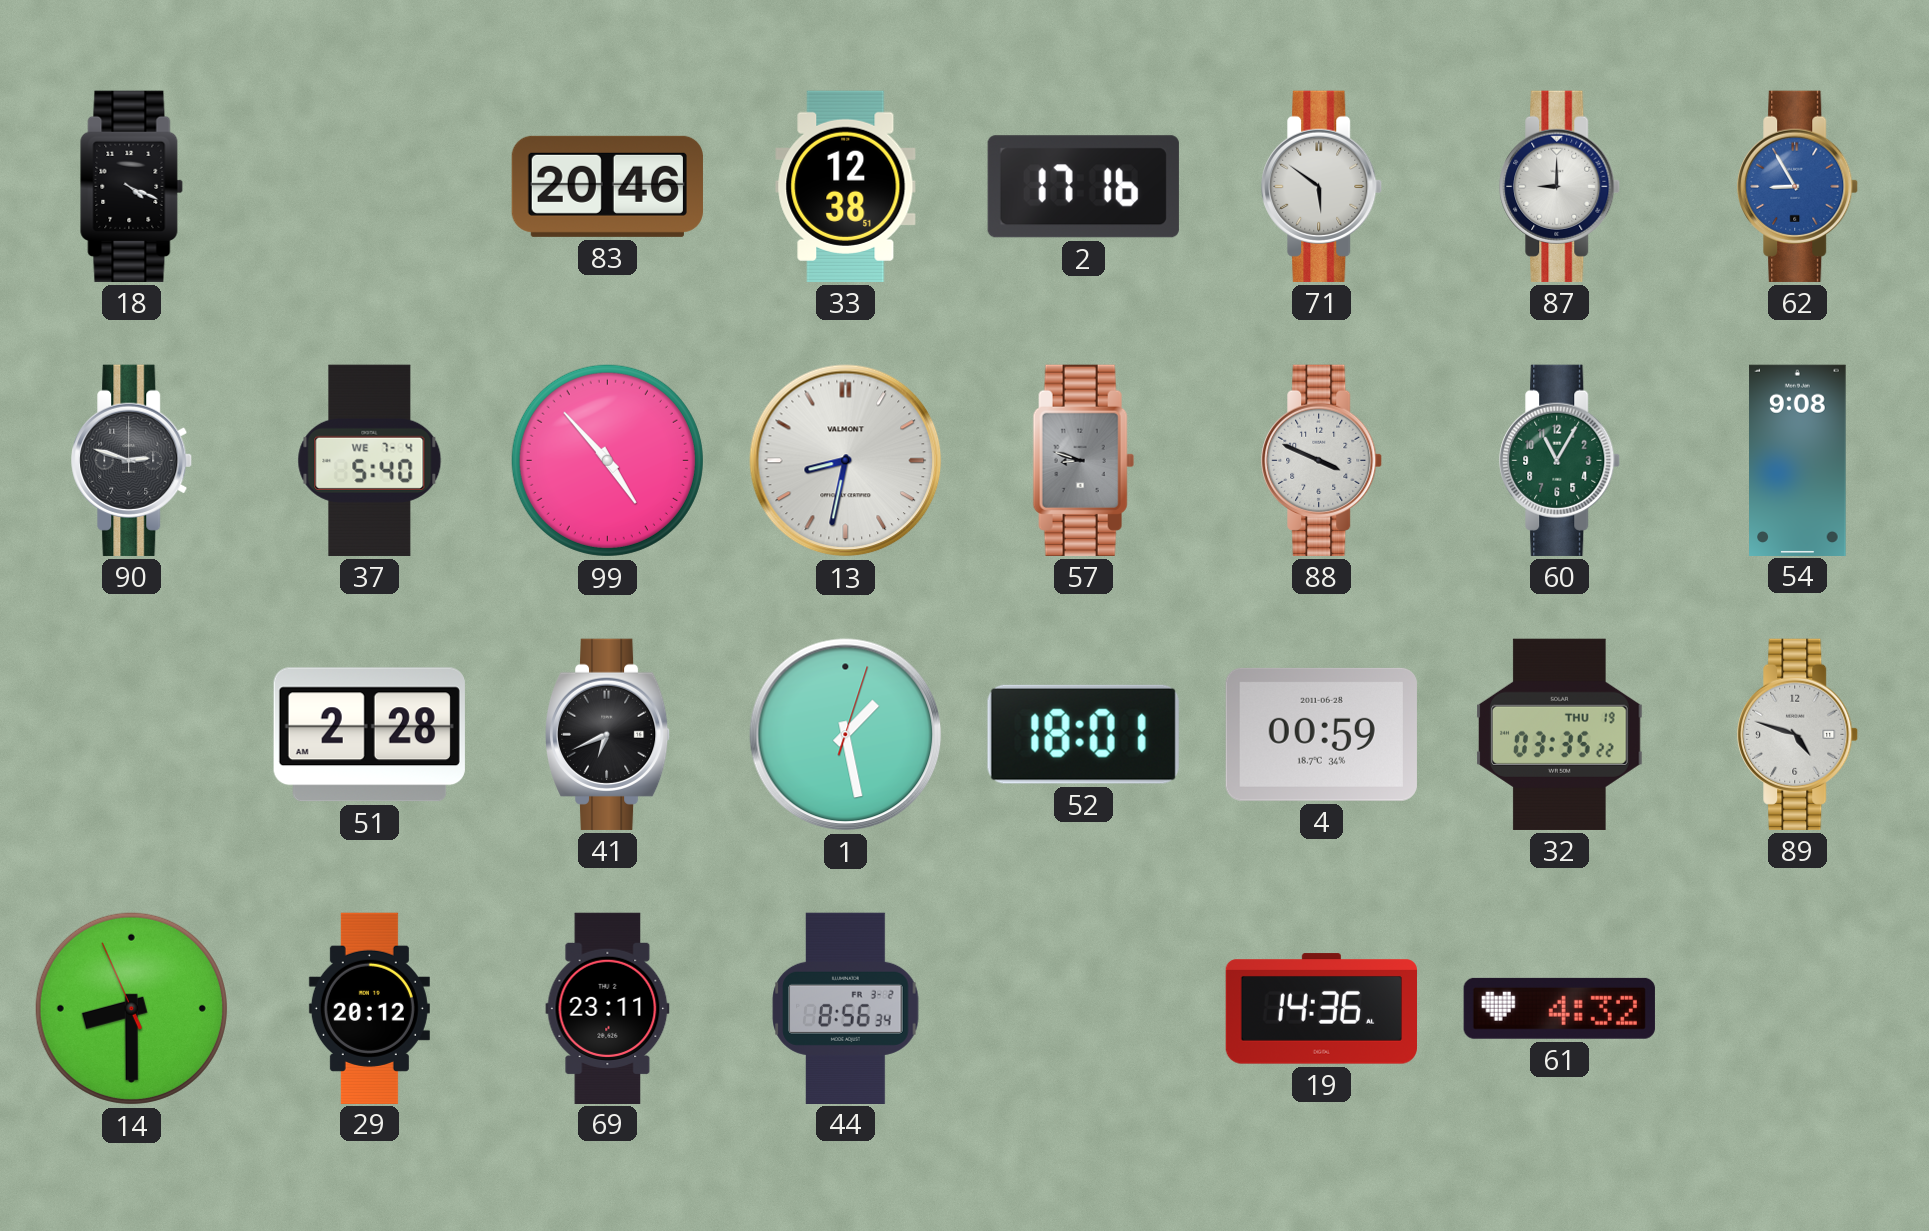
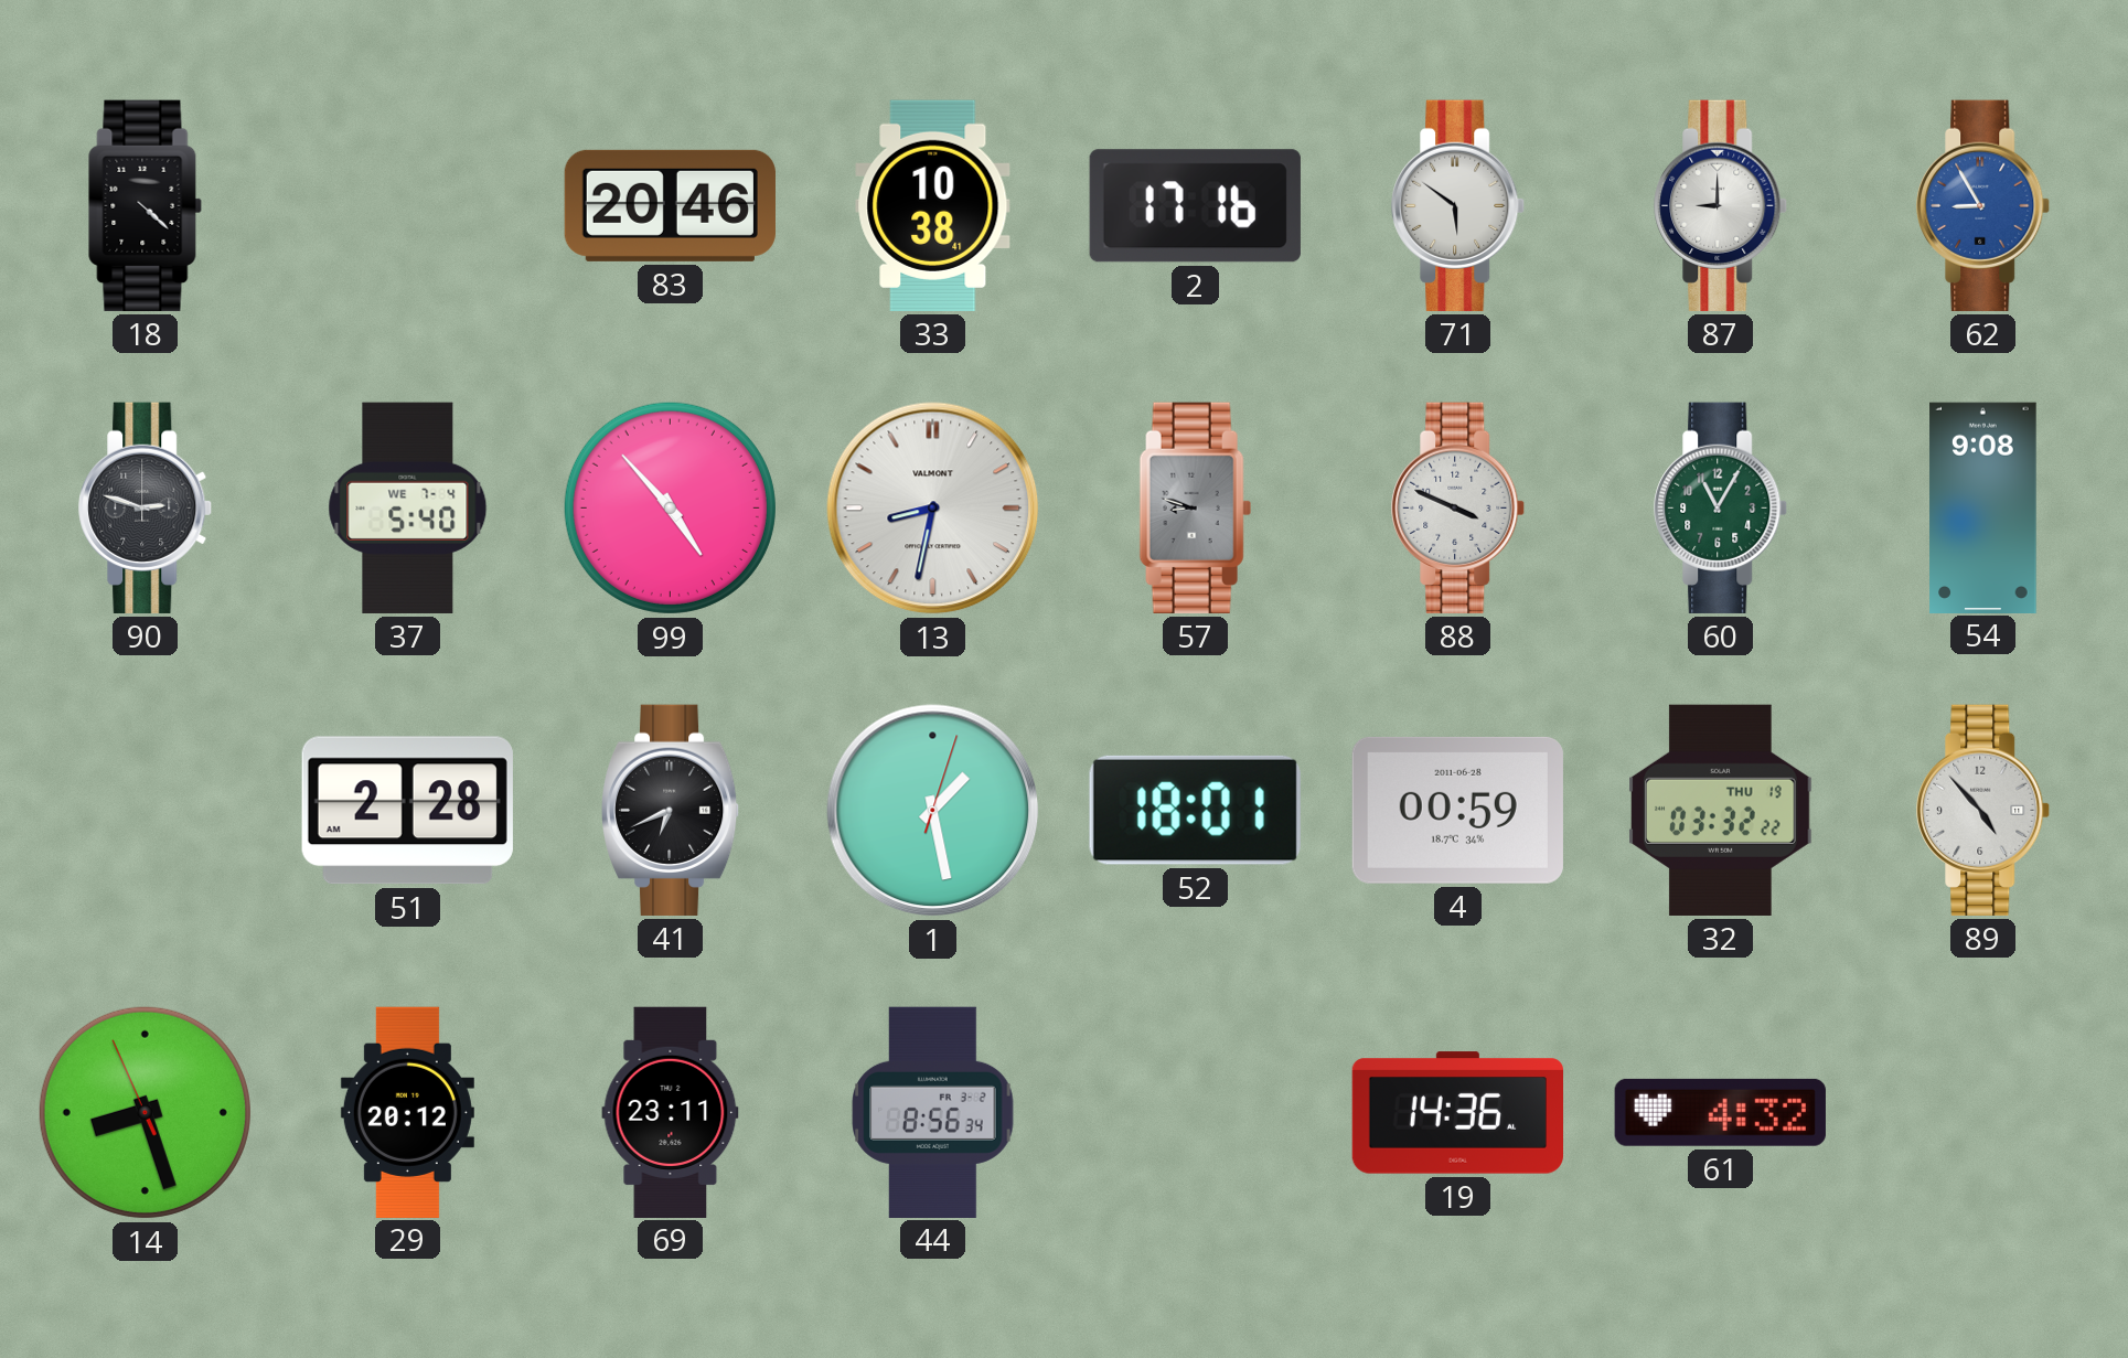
18: 4:19 -> 4:22 (146, 205)
33: 12:38 -> 10:38 (933, 205)
32: 03:35 -> 03:32 (1721, 810)
89: 4:48 -> 4:53 (1983, 810)
14: 8:29 -> 8:26 (145, 1112)
